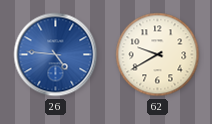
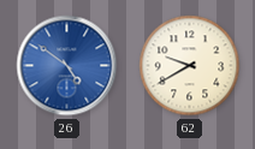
26: 4:46 -> 4:51 (67, 66)
